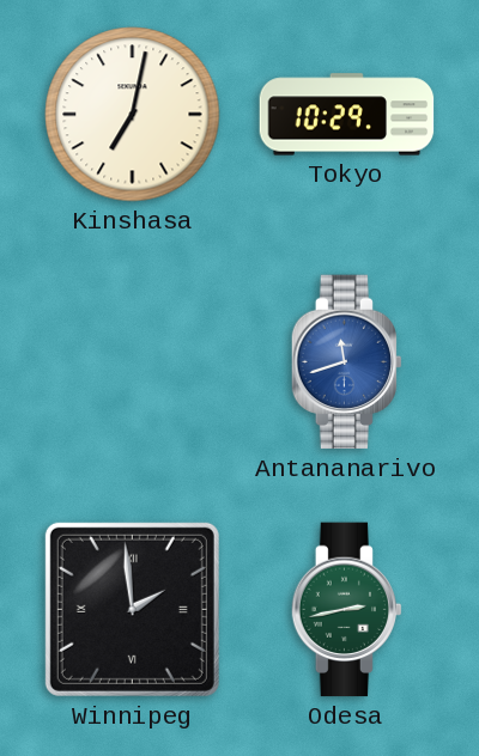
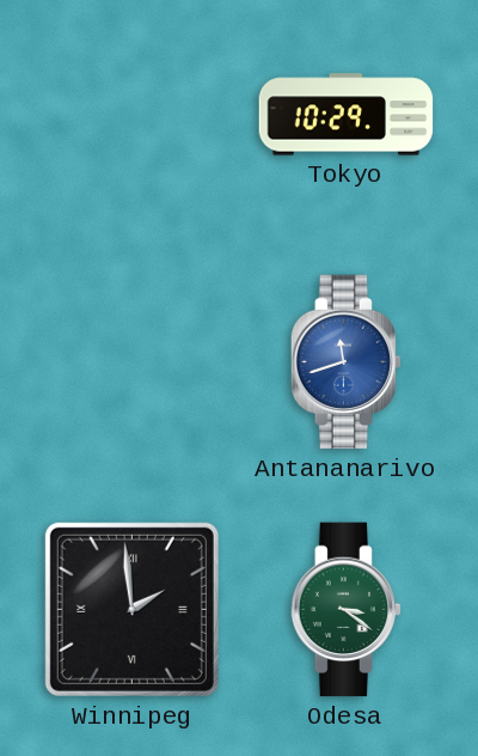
Kinshasa: 7:02 -> none (133, 115)
Odesa: 2:43 -> 3:21 (345, 610)
